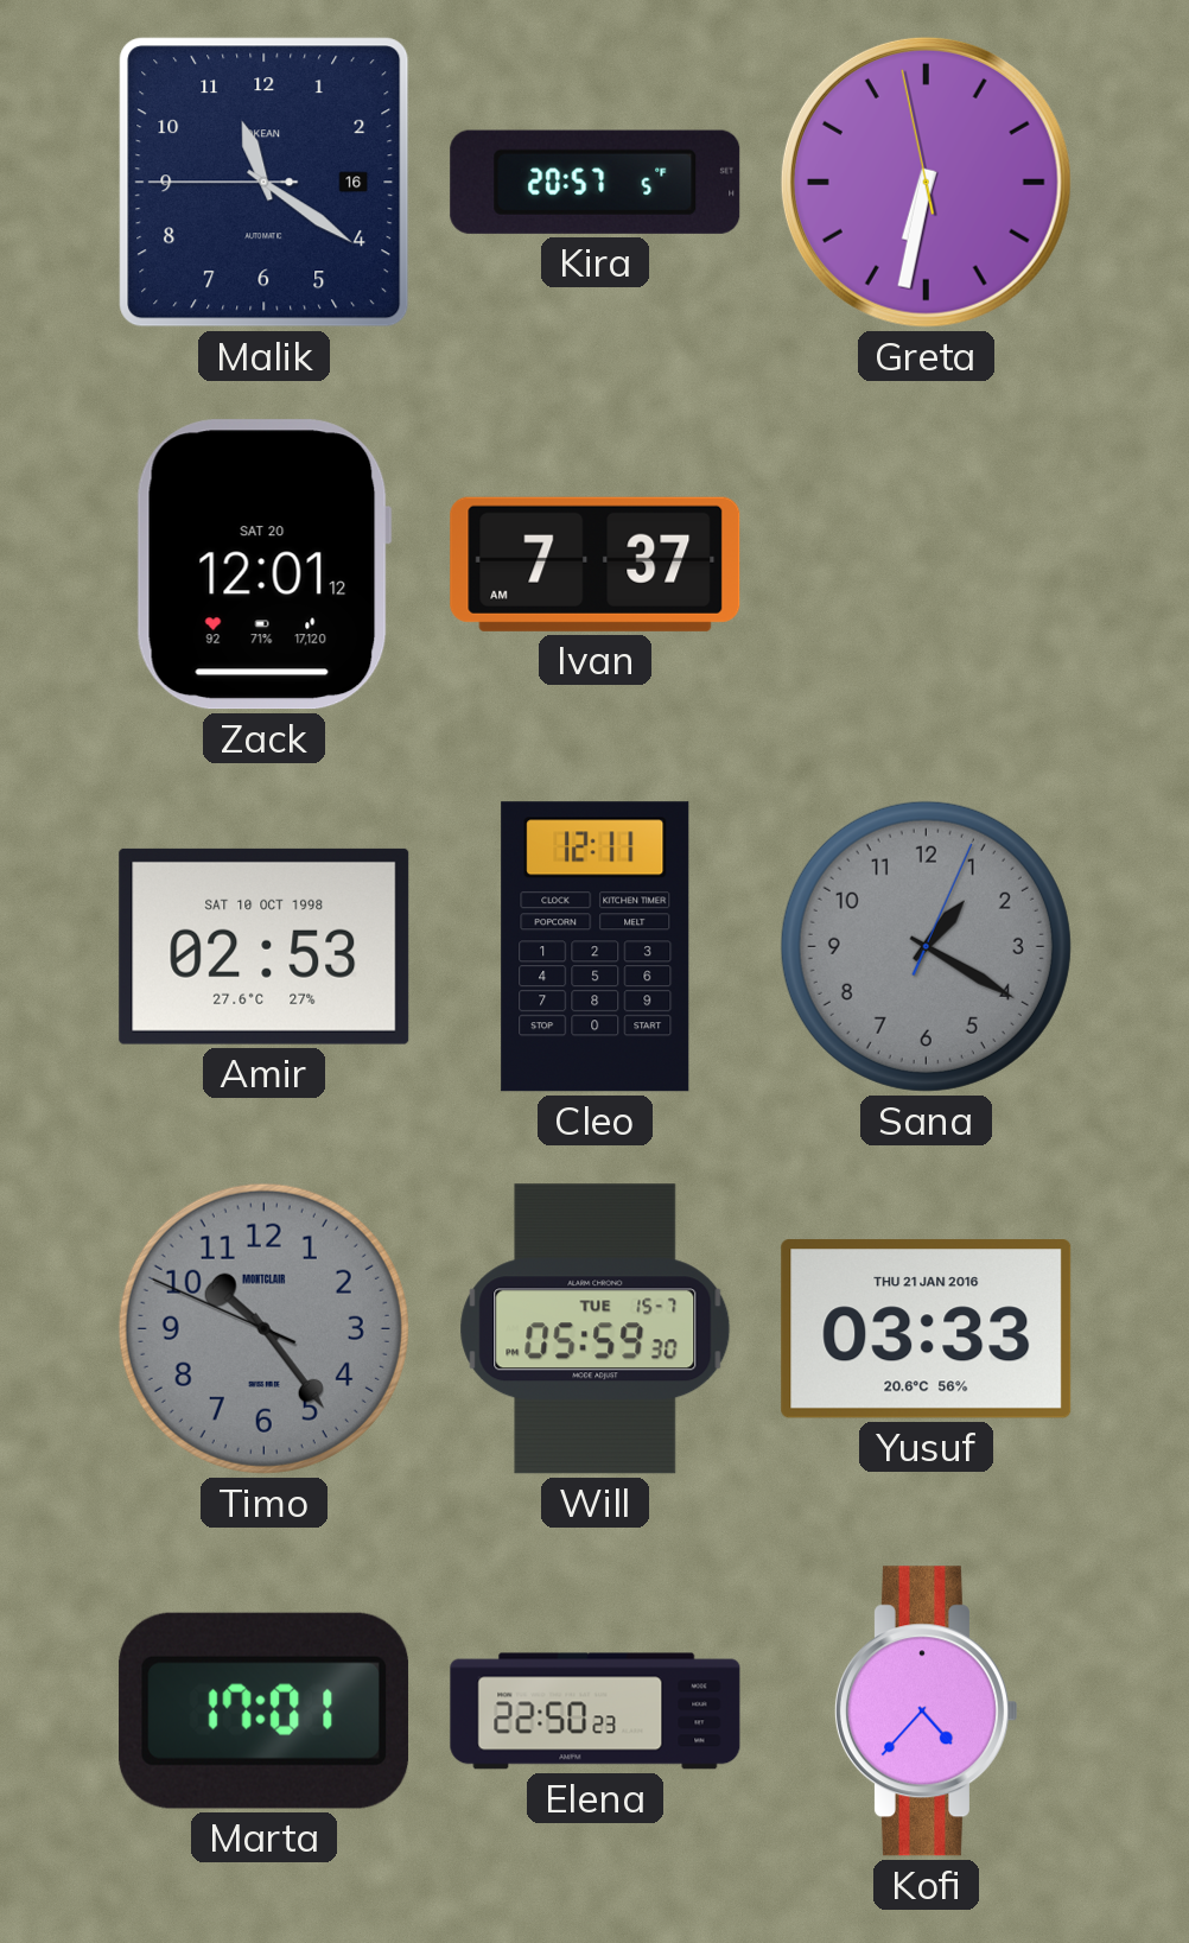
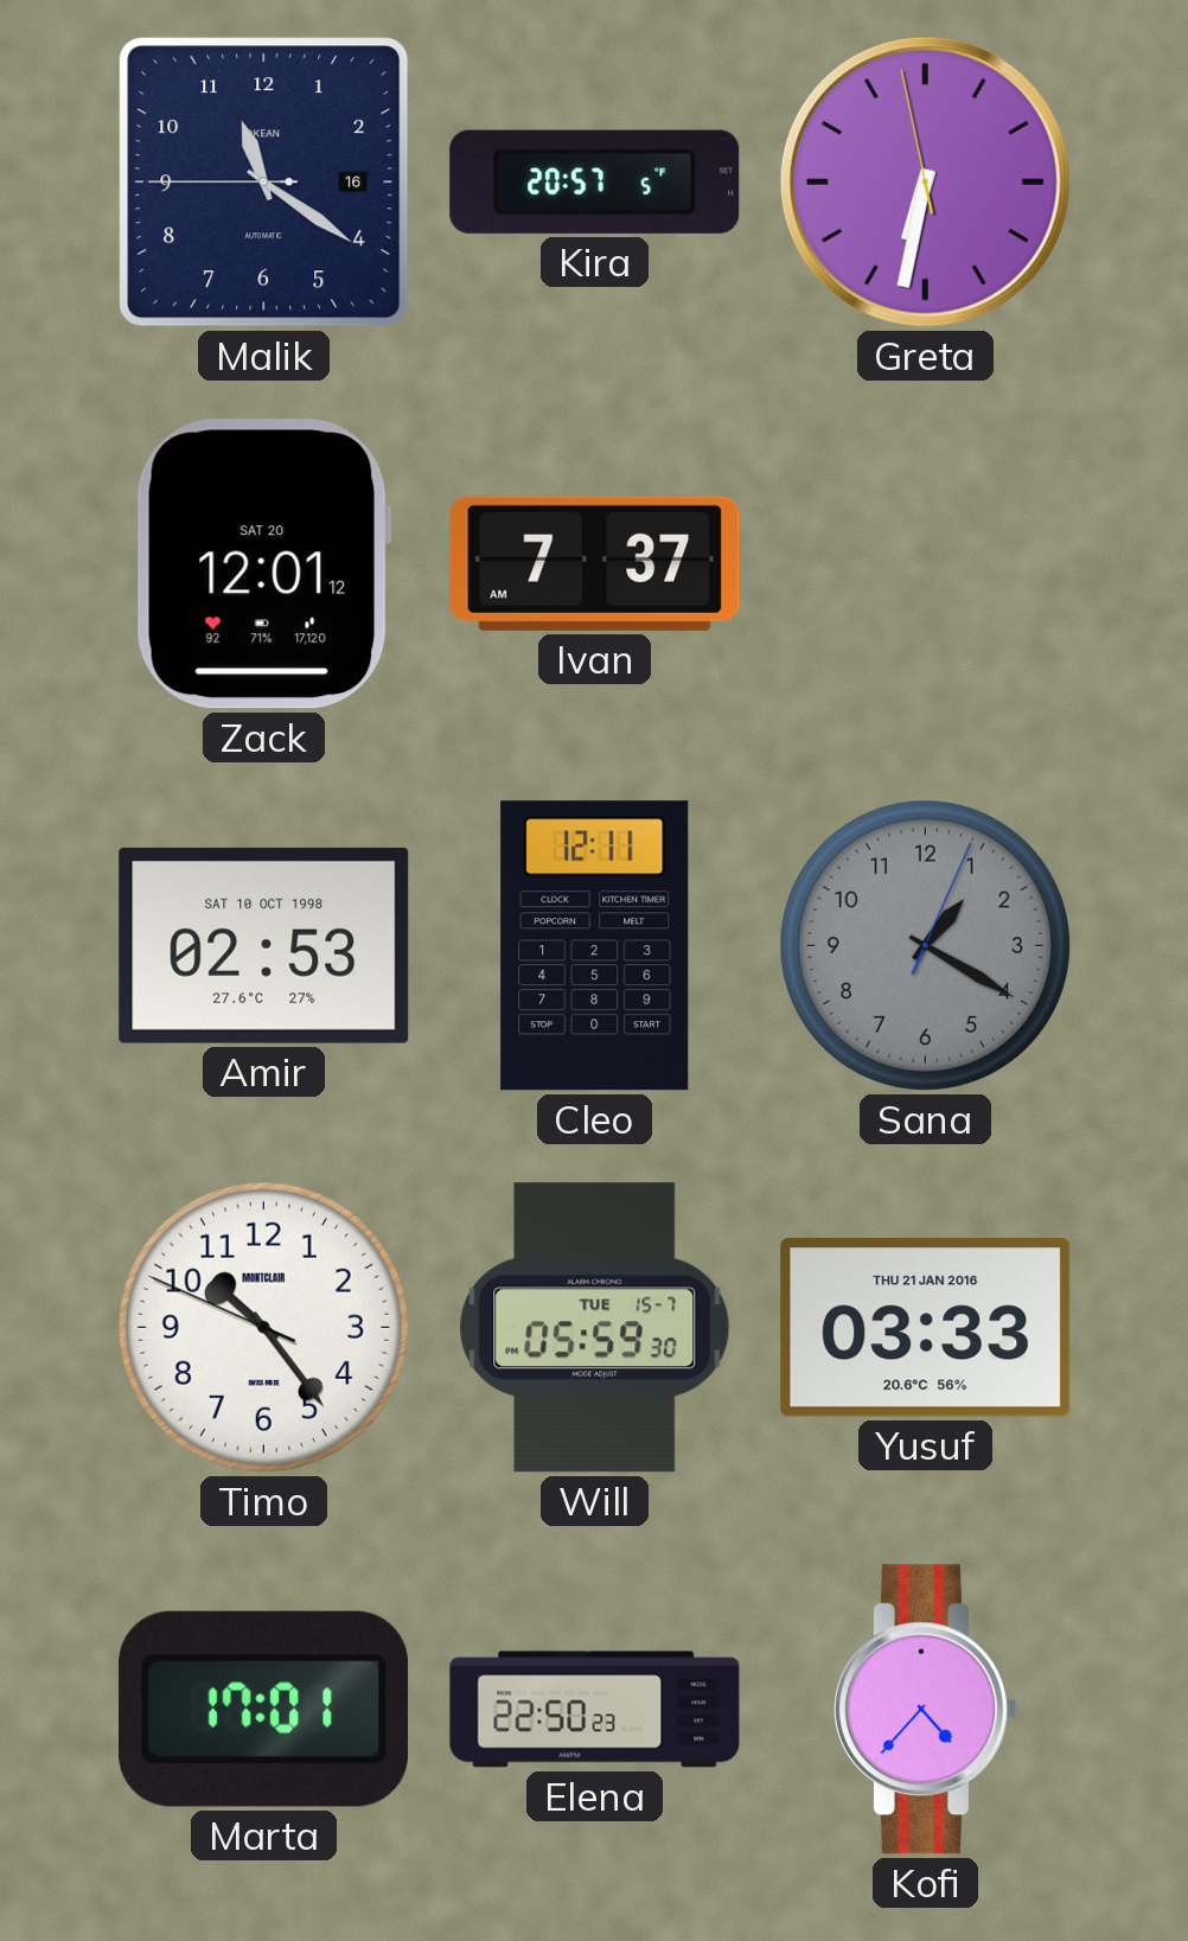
Timo dial: grey -> white (263, 1327)
